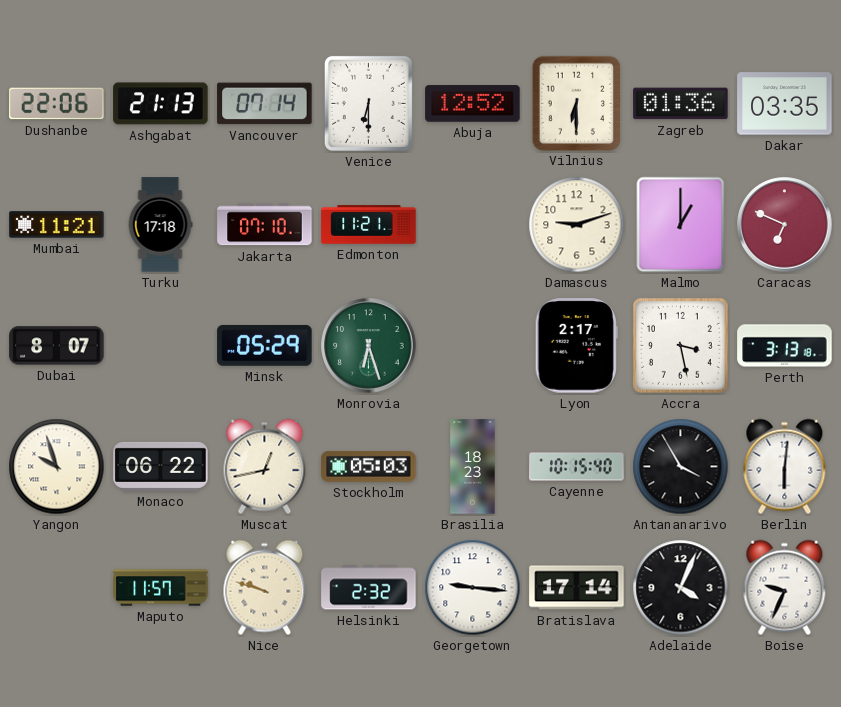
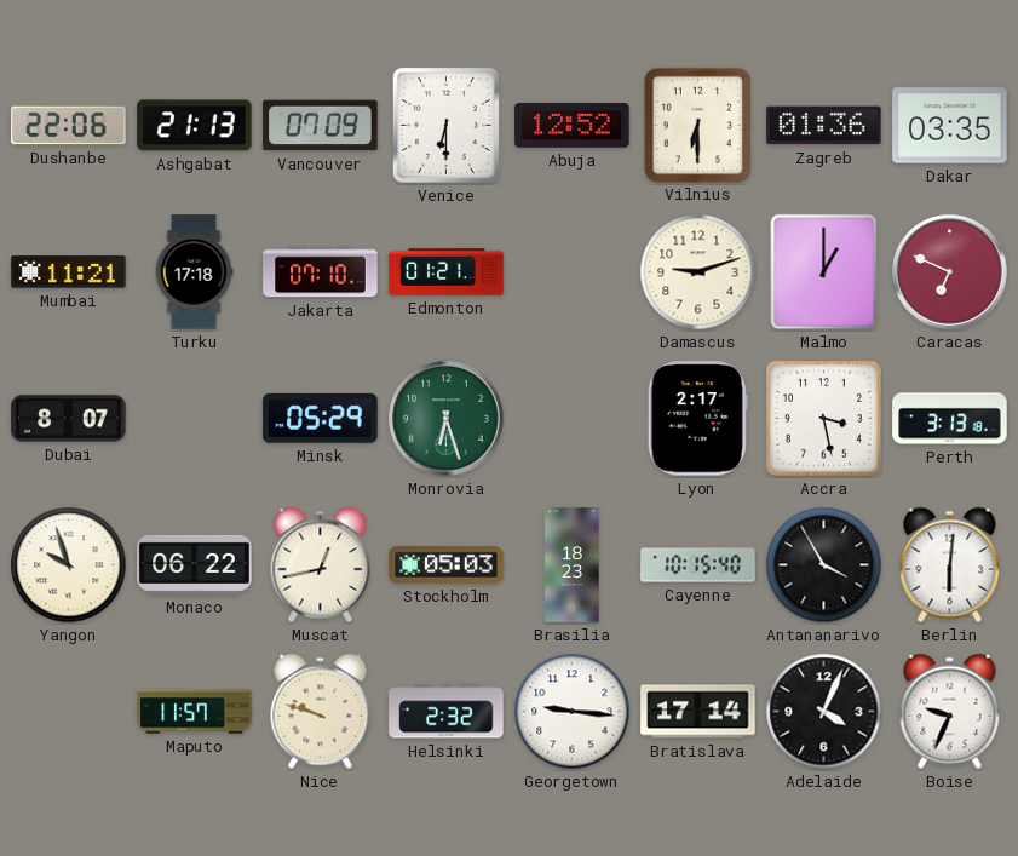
Vancouver: 07:14 -> 07:09 (321, 126)
Edmonton: 11:21 -> 01:21 (447, 272)
